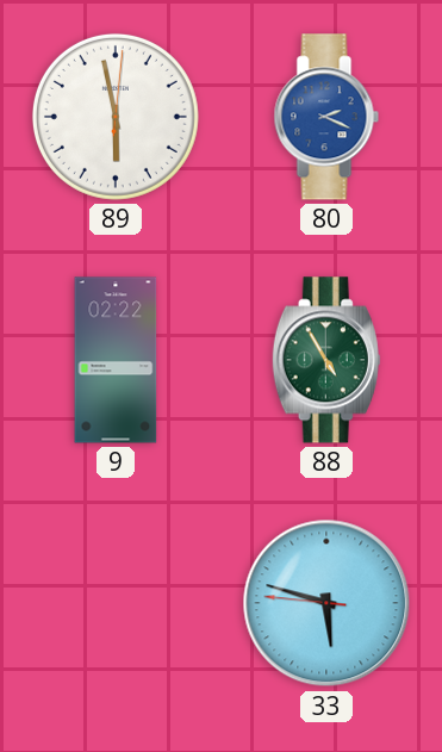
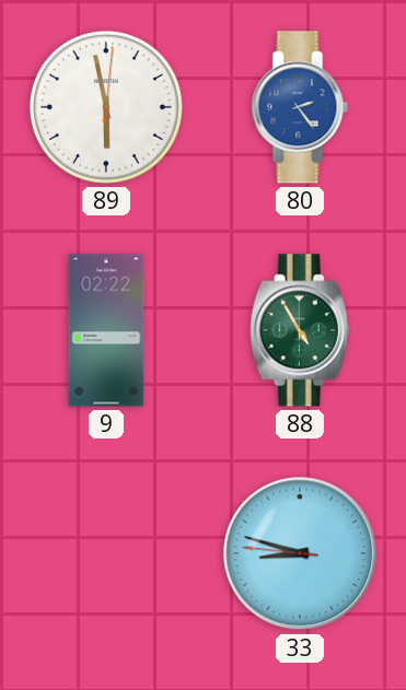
80: 2:19 -> 2:24 (300, 107)
33: 5:47 -> 8:47 (300, 553)
